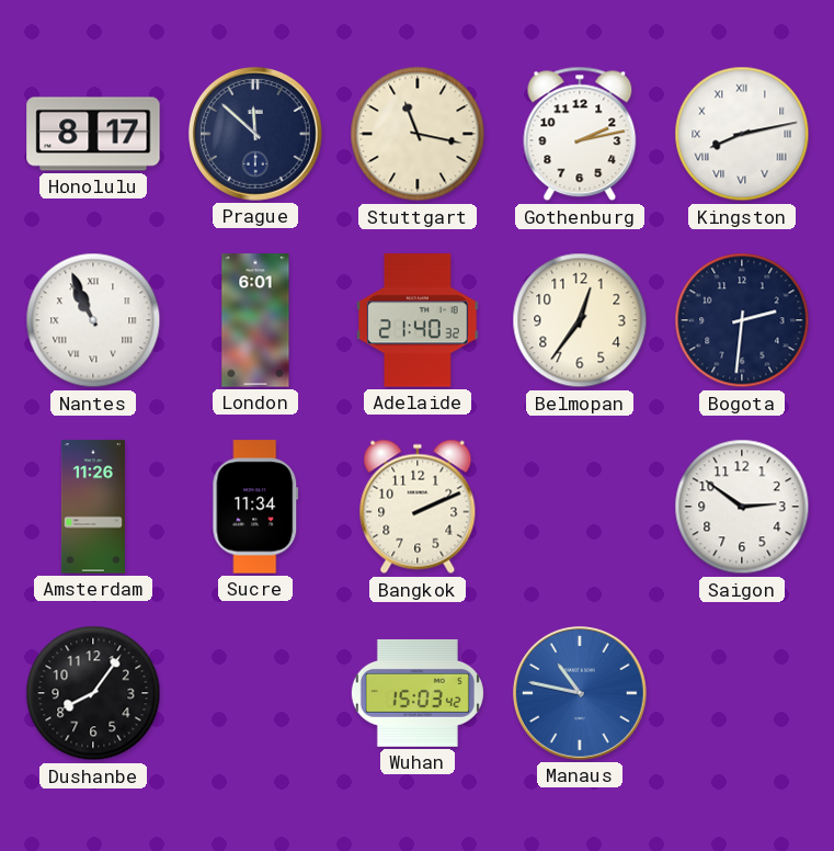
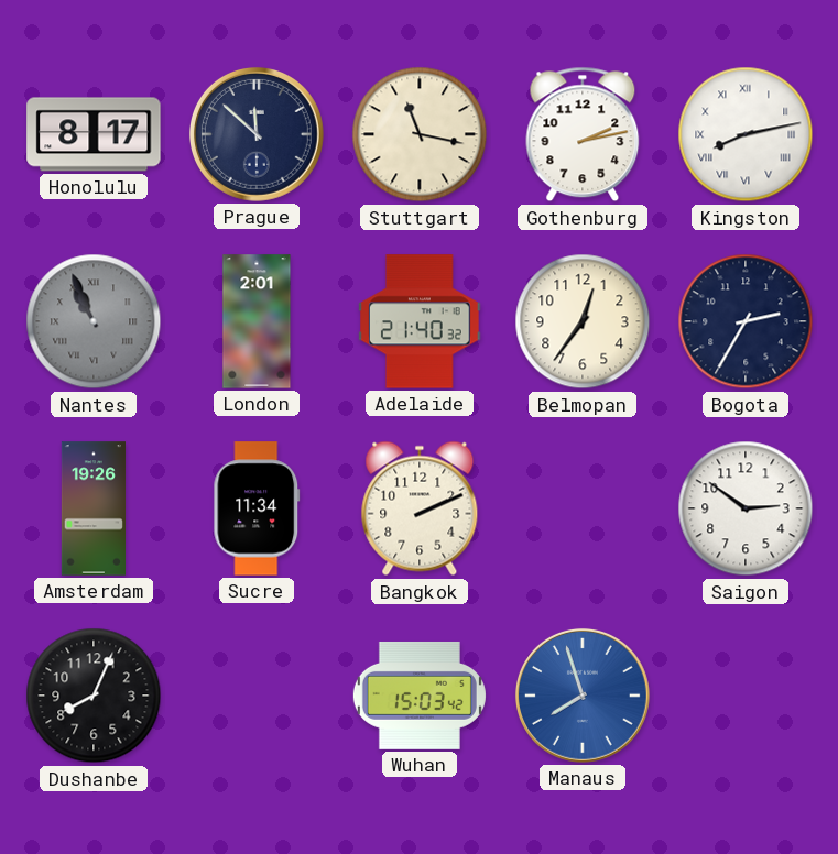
Nantes dial: white -> grey (94, 321)
London: 6:01 -> 2:01 (257, 321)
Bogota: 2:31 -> 2:35 (746, 321)
Amsterdam: 11:26 -> 19:26 (94, 508)
Dushanbe: 8:06 -> 8:04 (94, 696)
Manaus: 10:47 -> 7:57 (583, 696)
